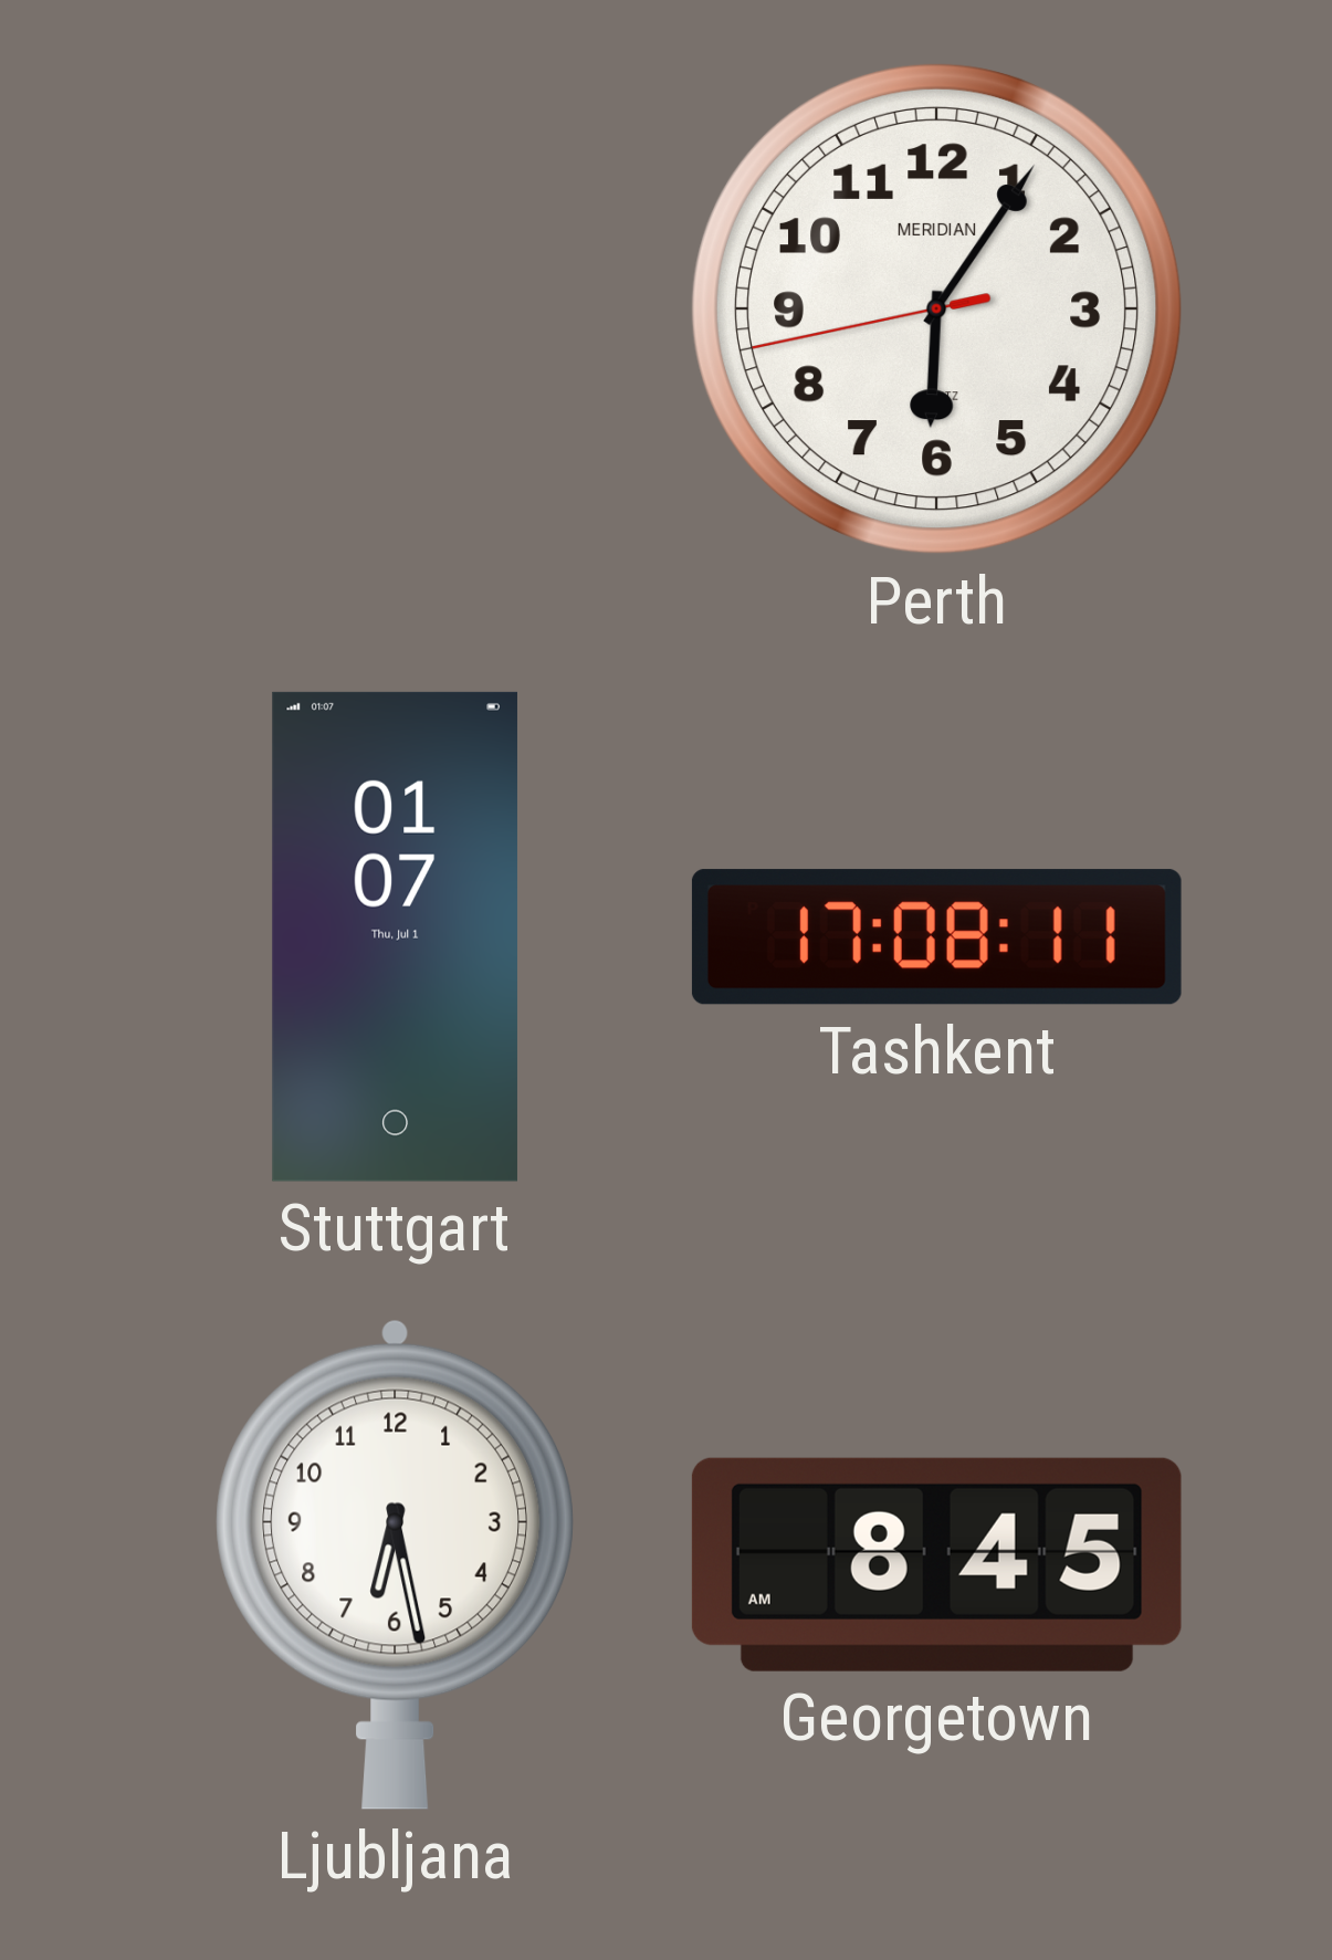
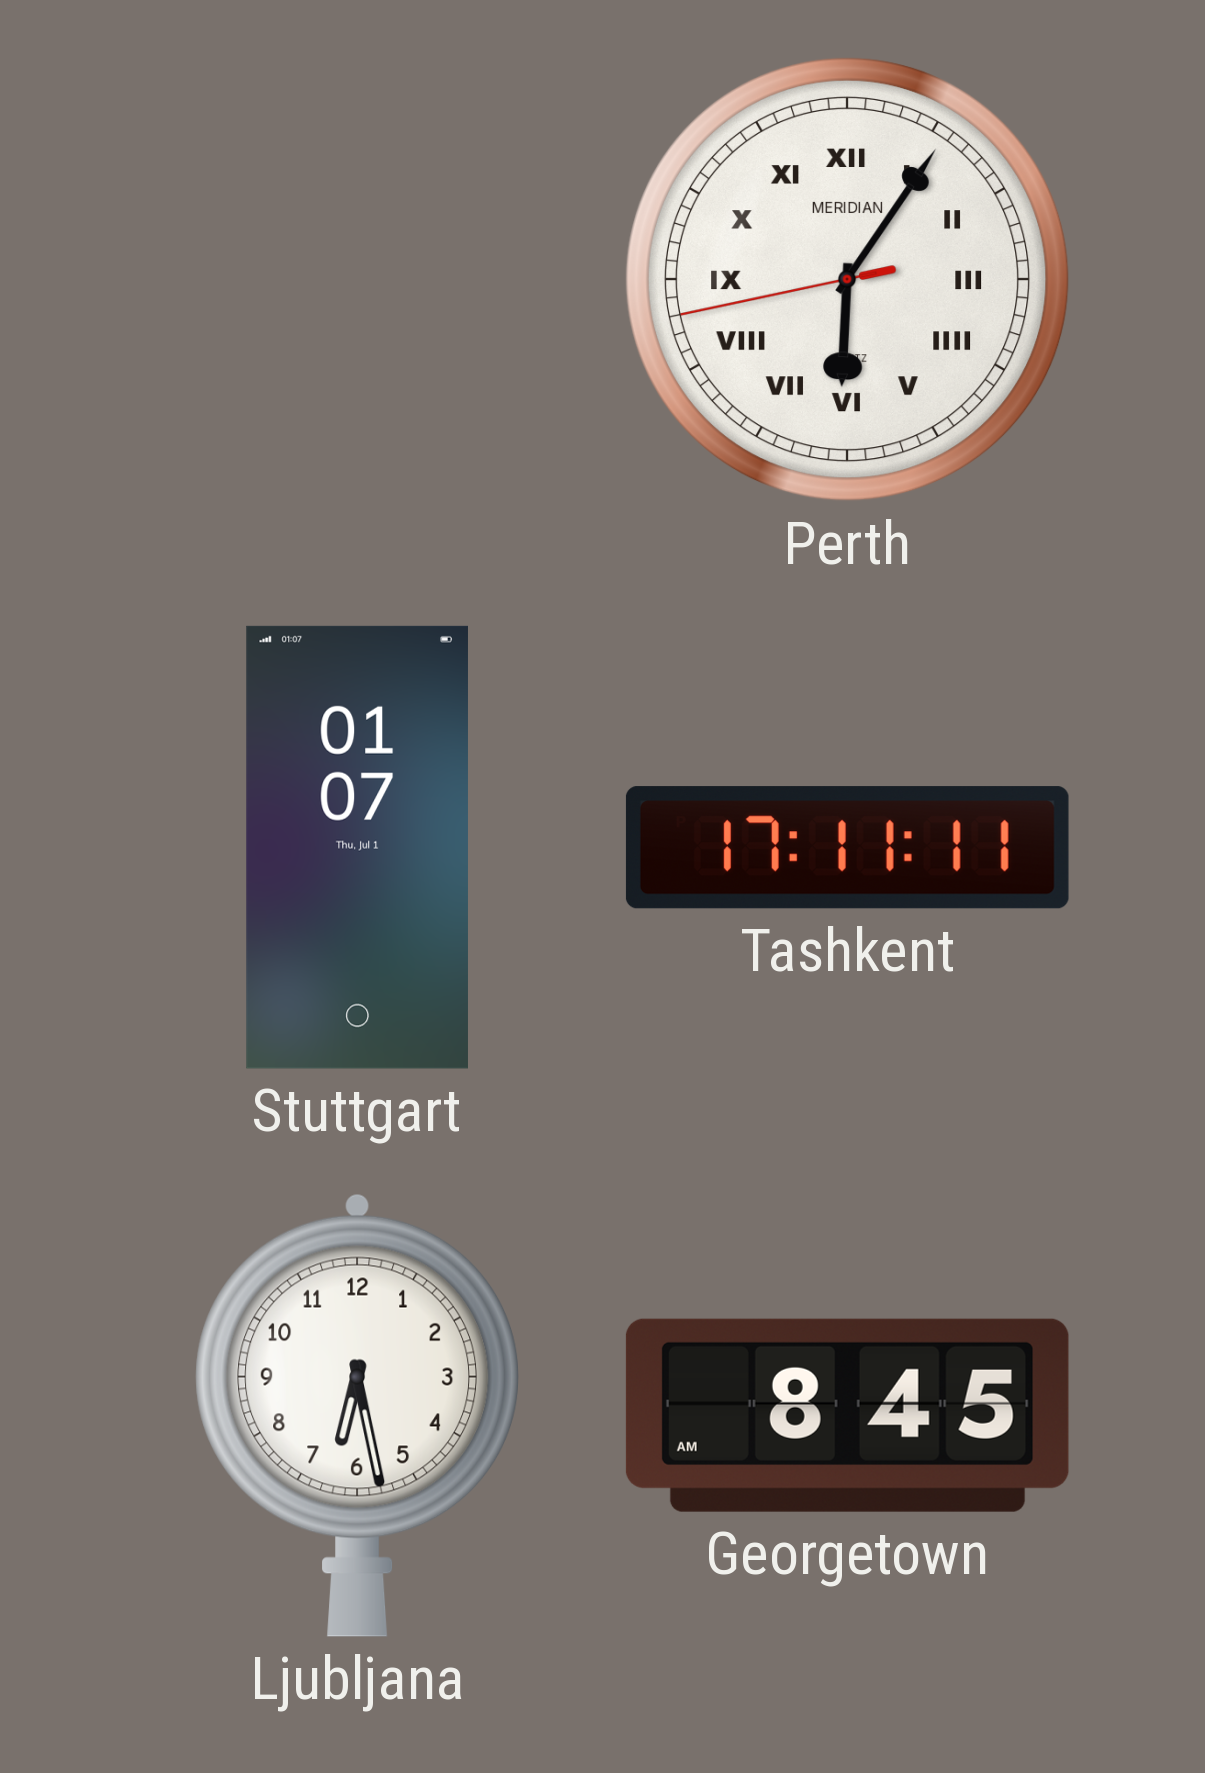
Perth numerals: Arabic -> Roman (847, 279)
Tashkent: 17:08 -> 17:11 (847, 848)
